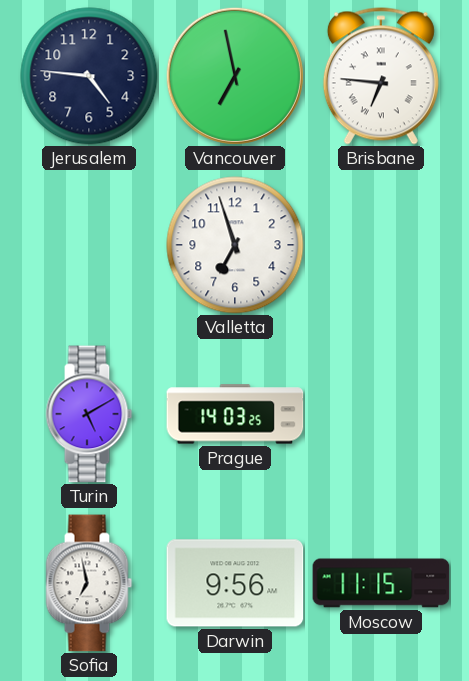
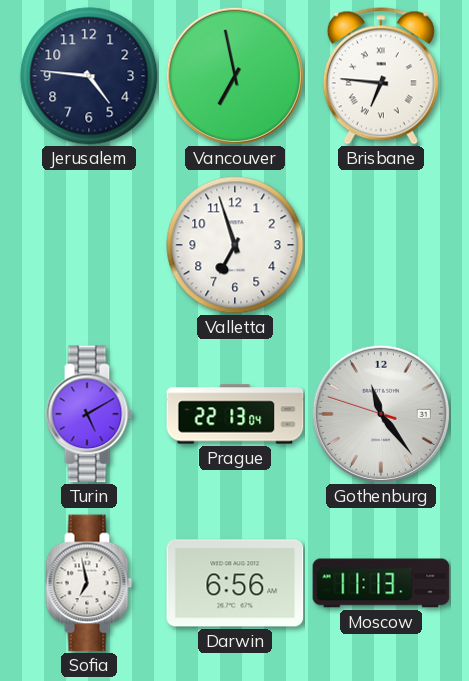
Prague: 14:03 -> 22:13 (235, 414)
Gothenburg: none -> 11:23 (381, 414)
Darwin: 9:56 -> 6:56 (235, 583)
Moscow: 11:15 -> 11:13 (381, 583)
